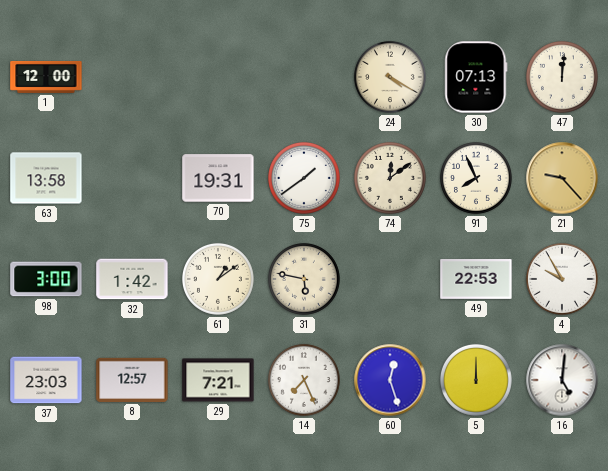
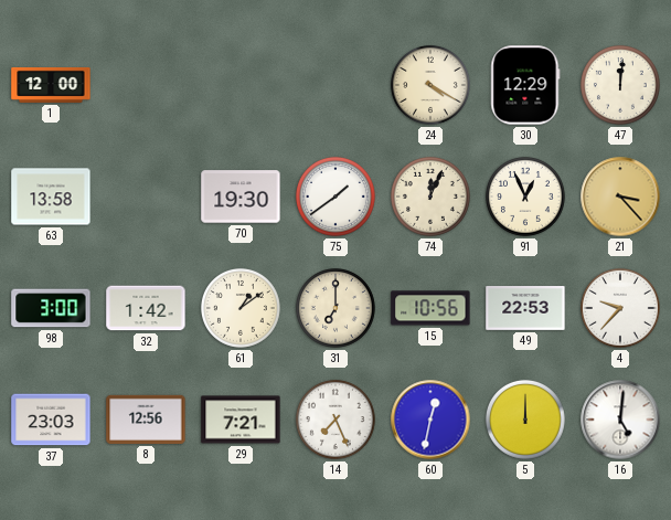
30: 07:13 -> 12:29 (525, 85)
70: 19:31 -> 19:30 (241, 197)
74: 12:09 -> 12:04 (430, 197)
91: 7:56 -> 12:56 (525, 197)
21: 9:23 -> 3:23 (620, 197)
31: 5:47 -> 7:00 (335, 308)
15: none -> 10:56 (430, 308)
4: 9:55 -> 9:37 (620, 308)
8: 12:57 -> 12:56 (146, 420)
60: 12:27 -> 12:32 (430, 420)
